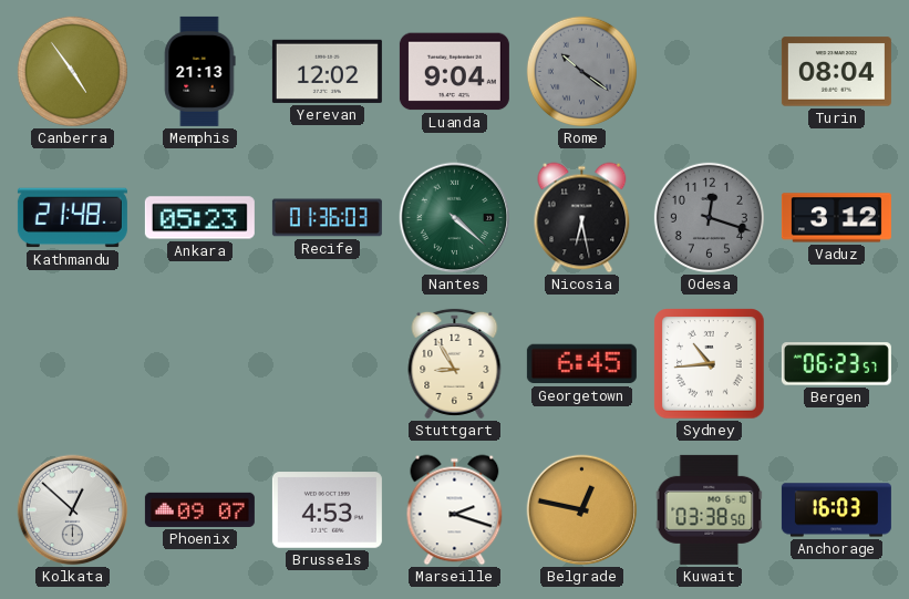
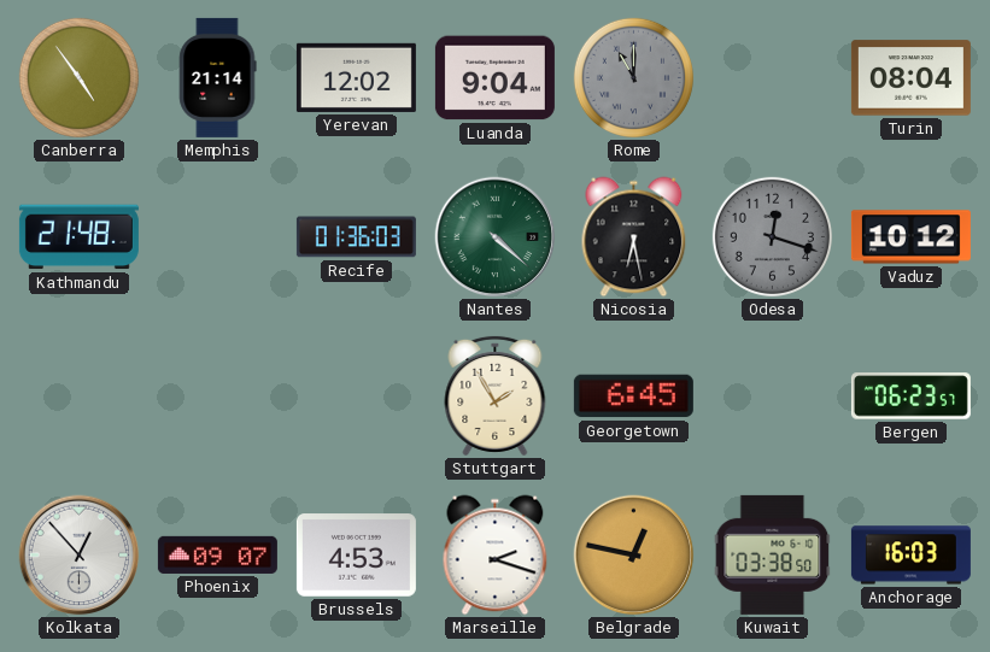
Memphis: 21:13 -> 21:14 (218, 77)
Rome: 10:21 -> 11:00 (633, 77)
Ankara: 05:23 -> none (199, 218)
Vaduz: 3:12 -> 10:12 (910, 237)
Stuttgart: 8:55 -> 1:55 (496, 395)
Sydney: 10:44 -> none (710, 364)
Kolkata: 12:52 -> 12:53 (80, 556)
